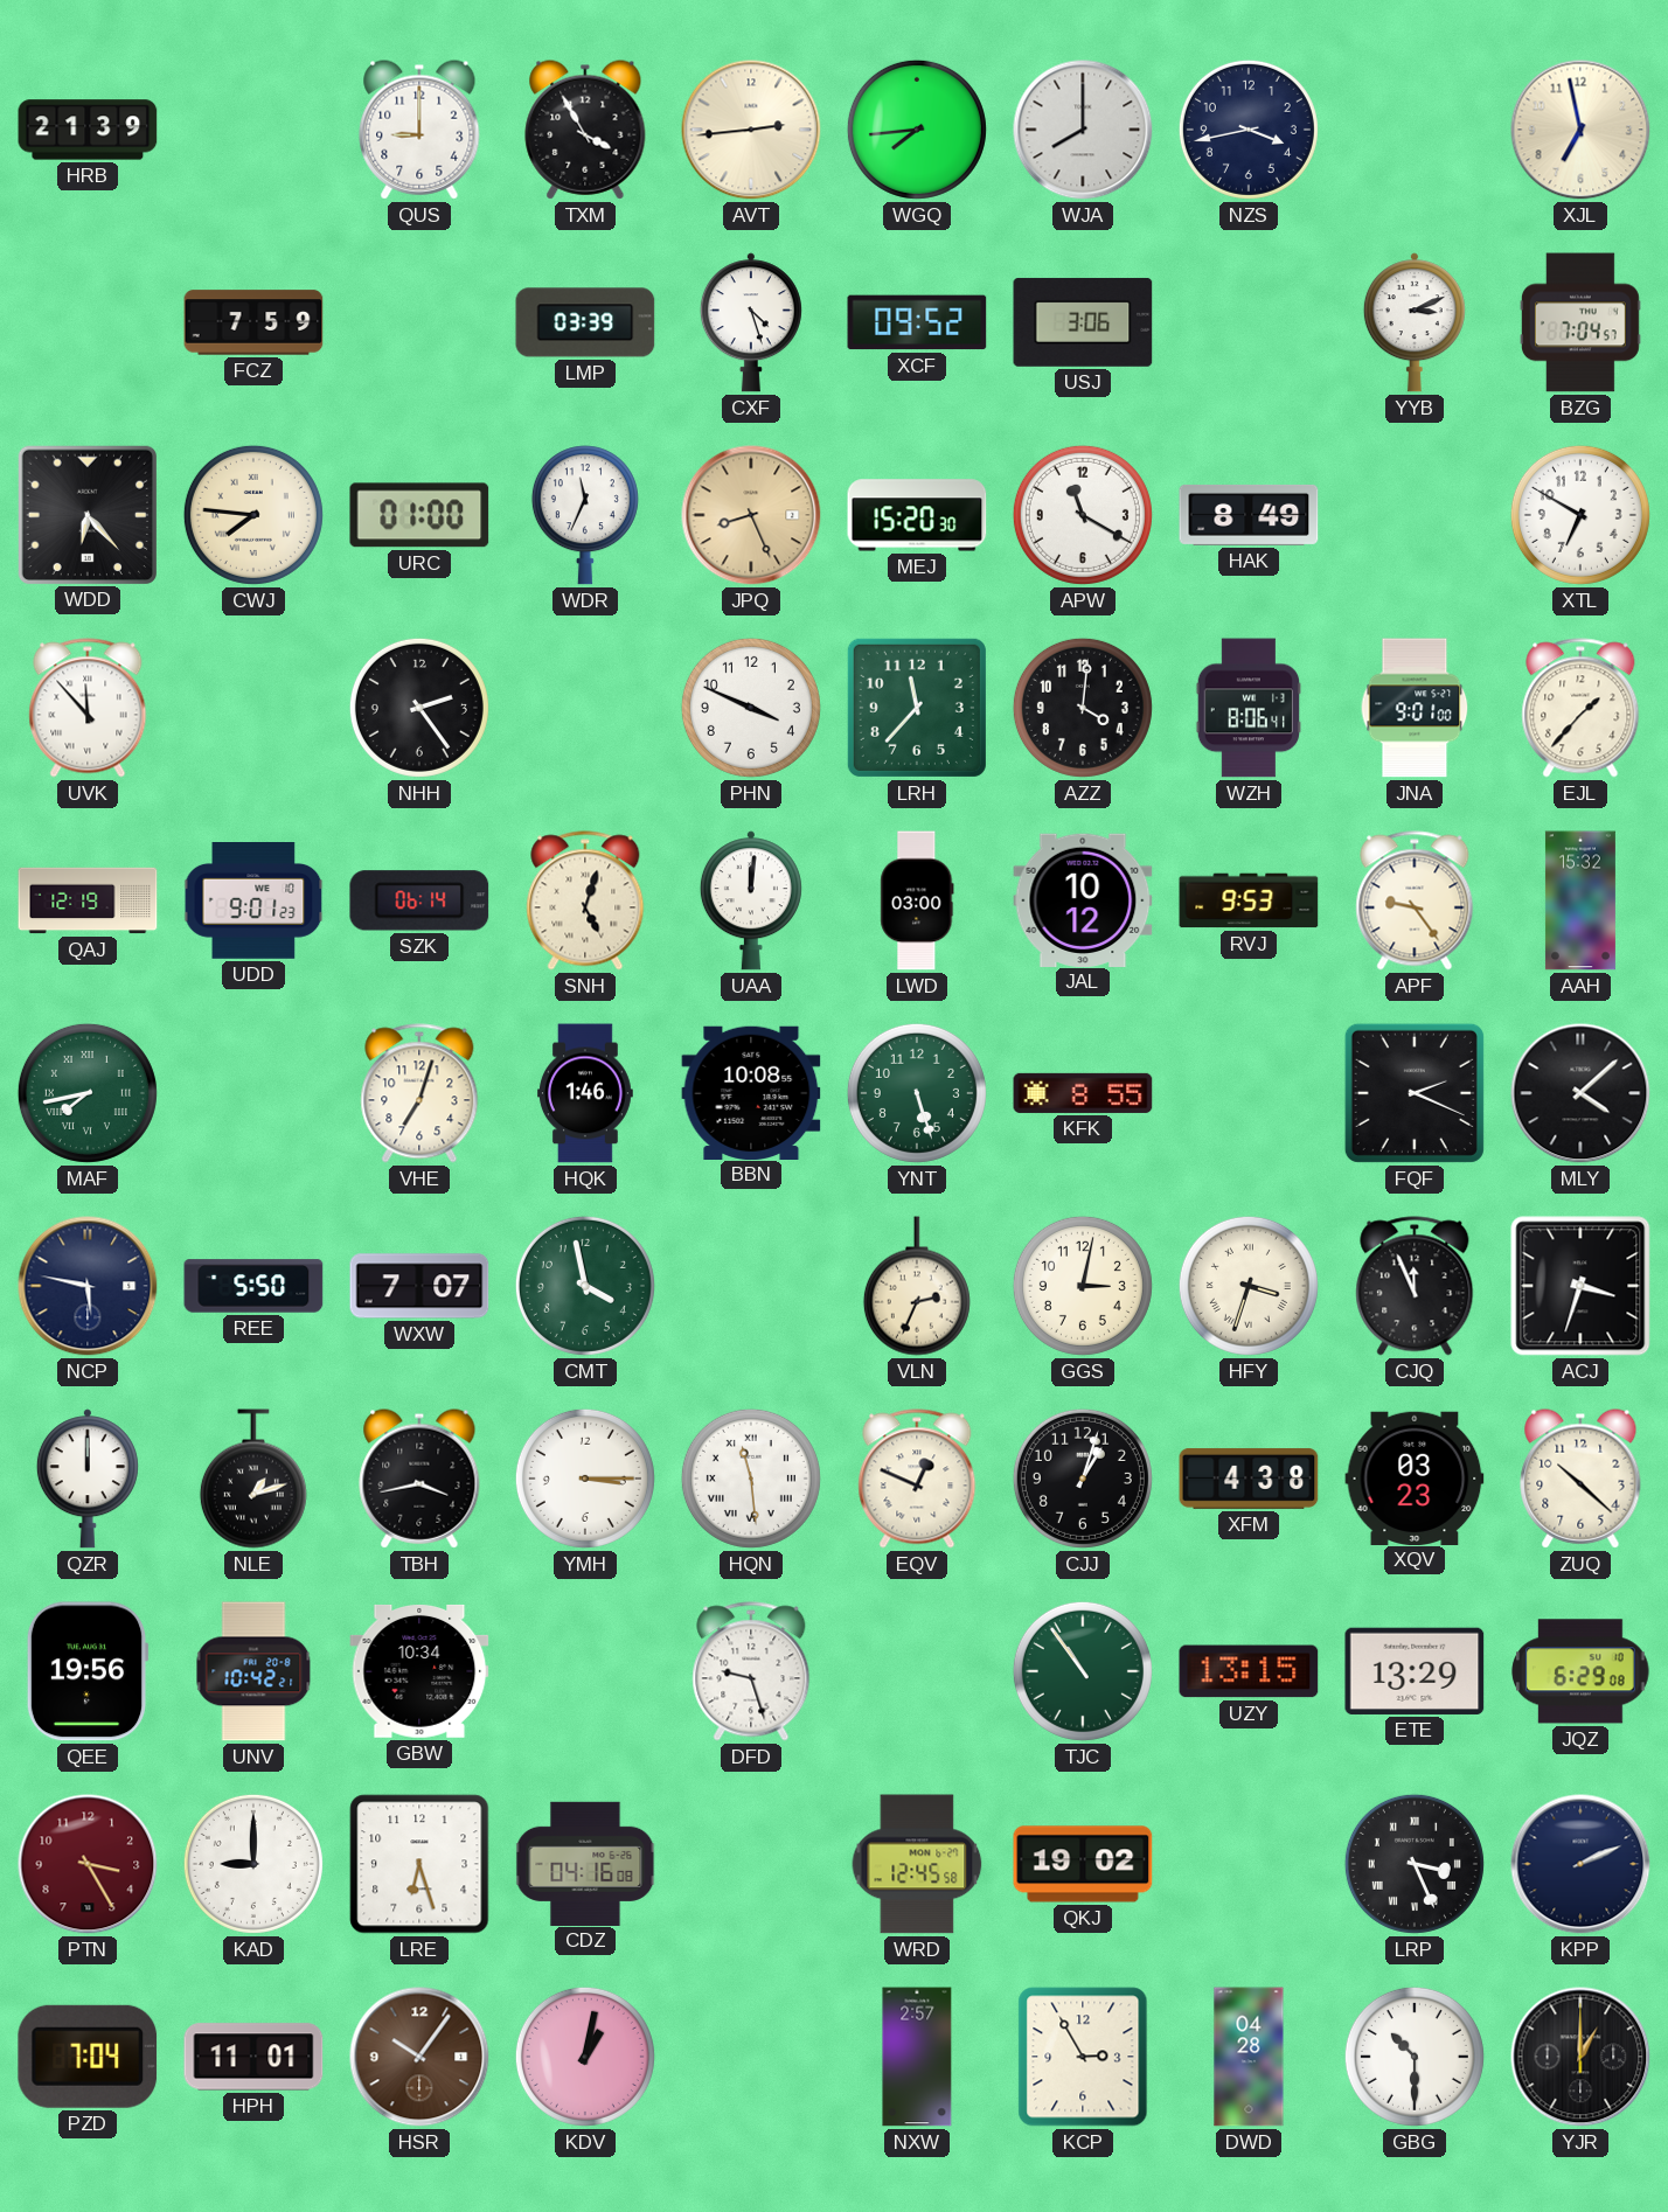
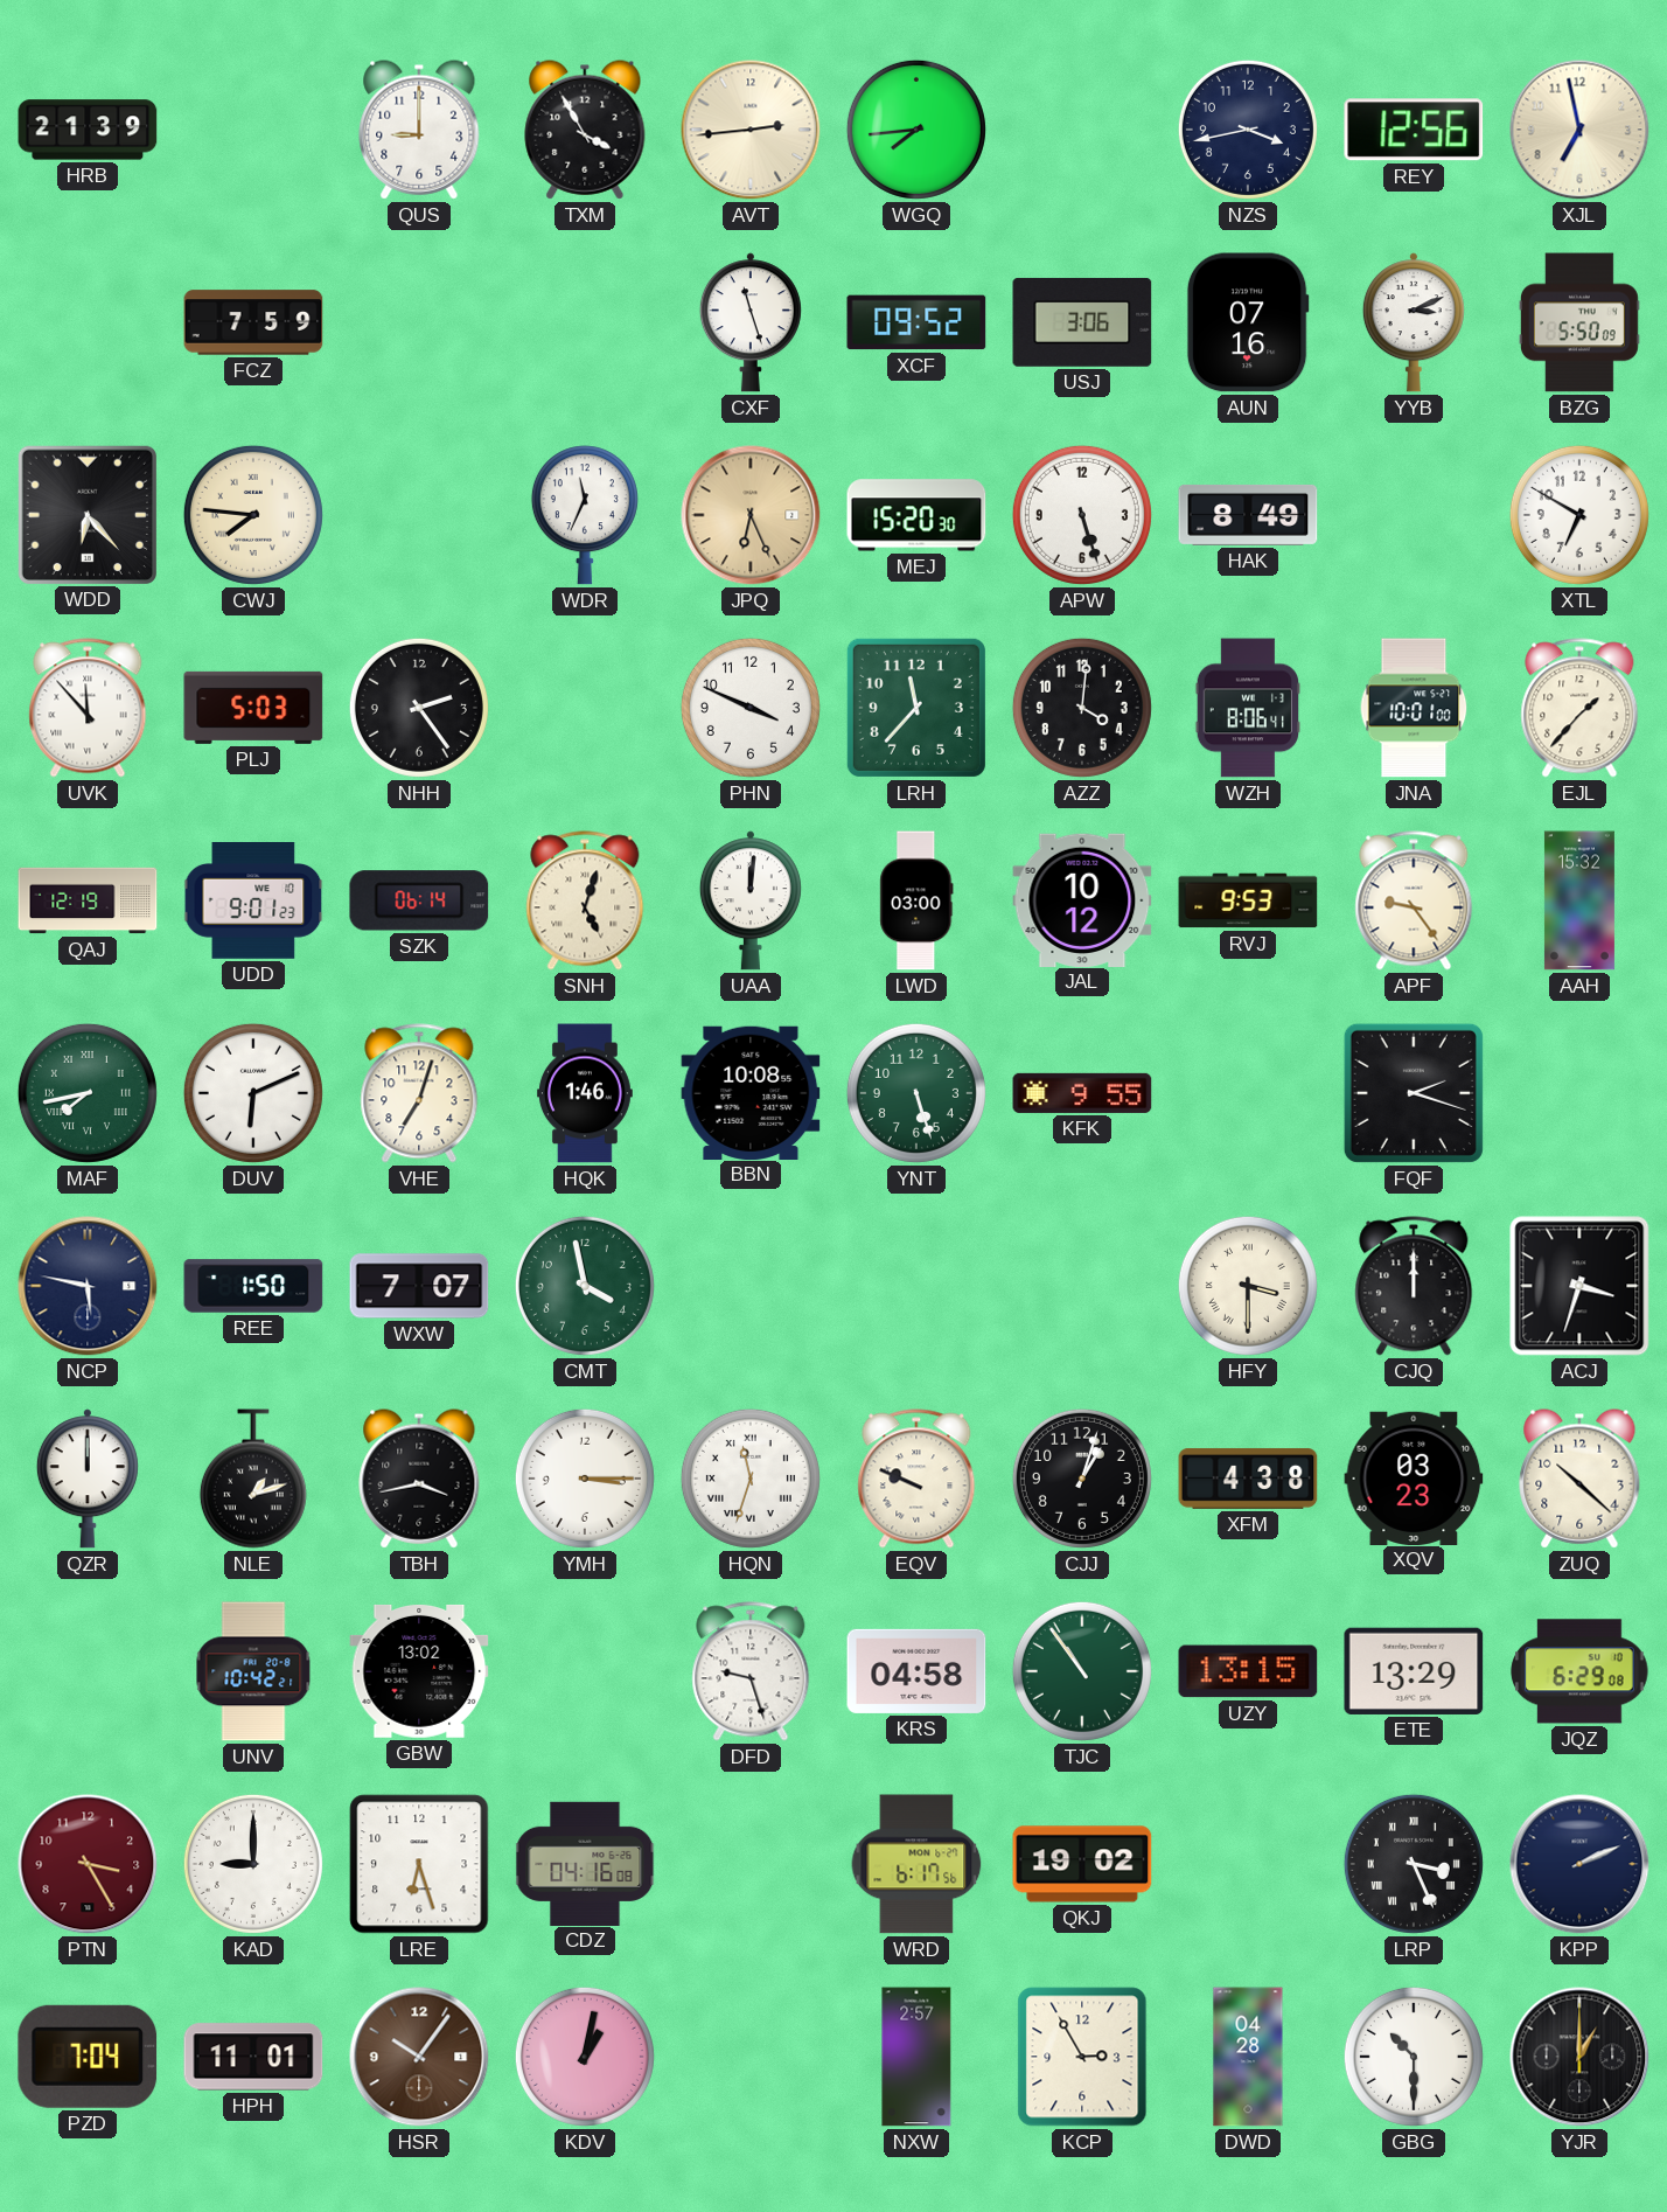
WJA: 8:00 -> none (1083, 130)
REY: none -> 12:56 (1414, 130)
LMP: 03:39 -> none (585, 322)
CXF: 4:27 -> 11:27 (751, 322)
AUN: none -> 07:16 (1248, 322)
BZG: 7:04 -> 5:50 (1579, 322)
URC: 01:00 -> none (419, 515)
JPQ: 8:26 -> 6:26 (751, 515)
APW: 11:20 -> 5:27 (1082, 515)
PLJ: none -> 5:03 (253, 708)
JNA: 9:01 -> 10:01 (1414, 708)
DUV: none -> 6:11 (253, 1093)
KFK: 8:55 -> 9:55 (1082, 1093)
FQF: 2:19 -> 2:18 (1414, 1093)
MLY: 4:08 -> none (1580, 1093)
REE: 5:50 -> 1:50 (253, 1286)
VLN: 2:34 -> none (917, 1286)
GGS: 3:02 -> none (1083, 1286)
HFY: 3:33 -> 3:30 (1248, 1286)
CJQ: 11:56 -> 12:00 (1414, 1286)
HQN: 11:29 -> 11:33 (751, 1479)
EQV: 12:49 -> 9:49 (916, 1479)
QEE: 19:56 -> none (88, 1671)
GBW: 10:34 -> 13:02 (419, 1671)
KRS: none -> 04:58 (916, 1671)
WRD: 12:45 -> 6:17 (916, 1864)
